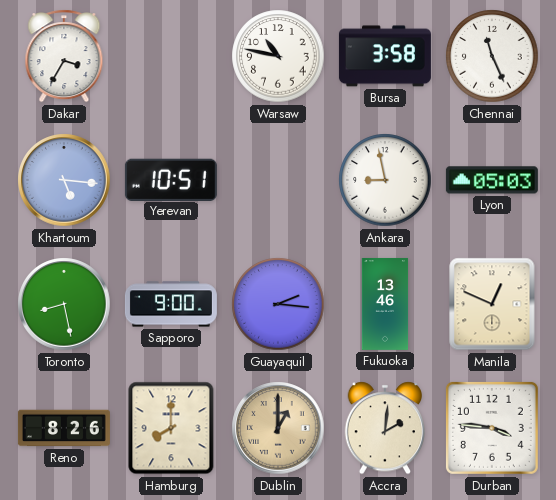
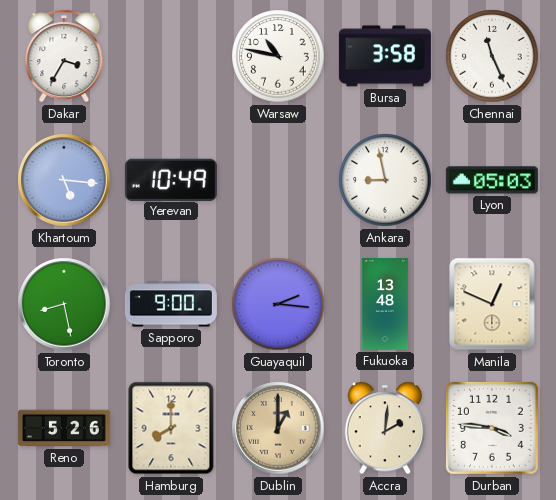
Yerevan: 10:51 -> 10:49 (171, 179)
Fukuoka: 13:46 -> 13:48 (385, 304)
Reno: 8:26 -> 5:26 (64, 428)
